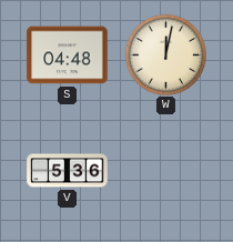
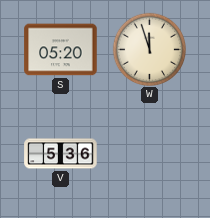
S: 04:48 -> 05:20 (61, 50)
W: 12:02 -> 11:57 (149, 49)
